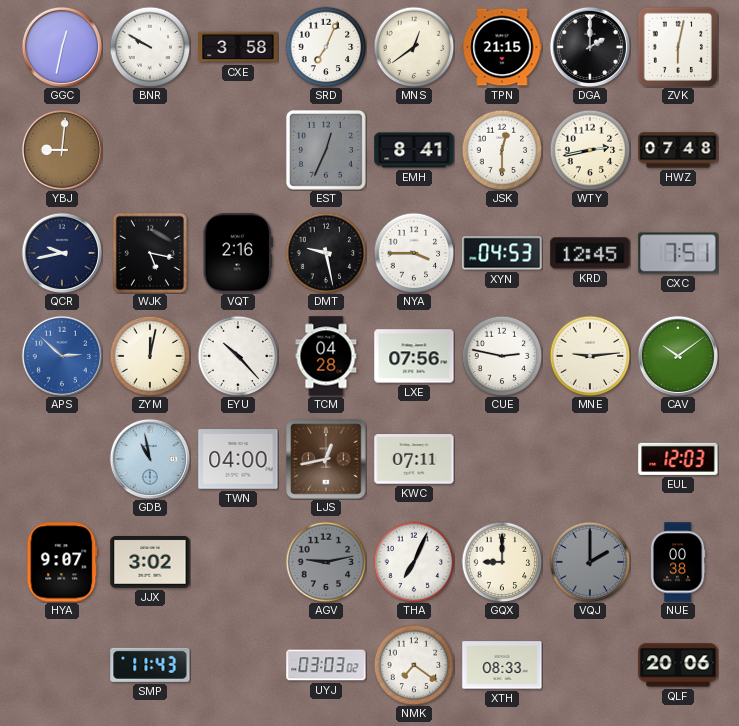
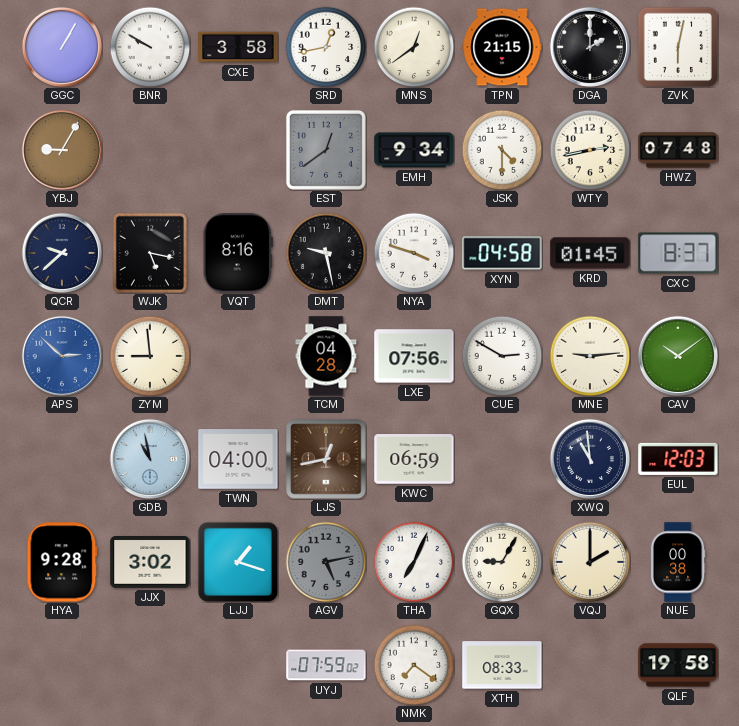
GGC: 12:32 -> 1:05 (62, 47)
SRD: 7:04 -> 12:43 (326, 47)
YBJ: 9:01 -> 9:05 (62, 150)
EST: 12:34 -> 12:39 (326, 150)
EMH: 8:41 -> 9:34 (414, 150)
JSK: 12:30 -> 4:30 (502, 150)
QCR: 9:43 -> 9:38 (62, 253)
VQT: 2:16 -> 8:16 (238, 253)
NYA: 3:45 -> 3:48 (414, 253)
XYN: 04:53 -> 04:58 (502, 253)
KRD: 12:45 -> 01:45 (590, 253)
CXC: 7:51 -> 8:37 (678, 253)
ZYM: 12:02 -> 8:59 (150, 356)
EYU: 10:23 -> none (238, 356)
CUE: 2:47 -> 2:50 (502, 356)
KWC: 07:11 -> 06:59 (414, 459)
XWQ: none -> 10:59 (590, 459)
HYA: 9:07 -> 9:28 (62, 562)
LJJ: none -> 1:18 (237, 561)
AGV: 9:13 -> 5:13 (326, 562)
GQX: 9:00 -> 9:05 (502, 562)
VQJ dial: grey -> cream (590, 562)
SMP: 11:43 -> none (150, 665)
UYJ: 03:03 -> 07:59 (326, 665)
QLF: 20:06 -> 19:58 (678, 665)
